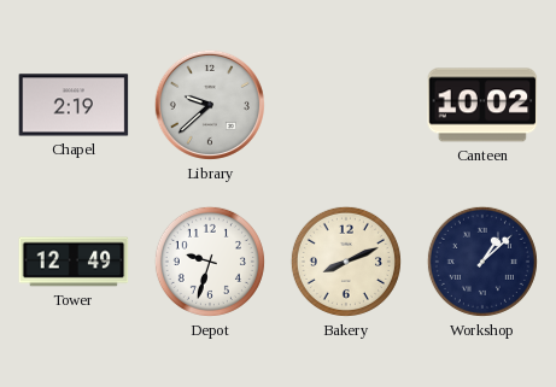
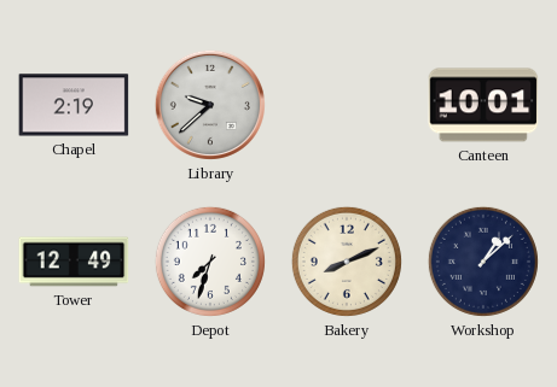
Canteen: 10:02 -> 10:01 (483, 105)
Depot: 9:33 -> 7:33 (210, 262)
